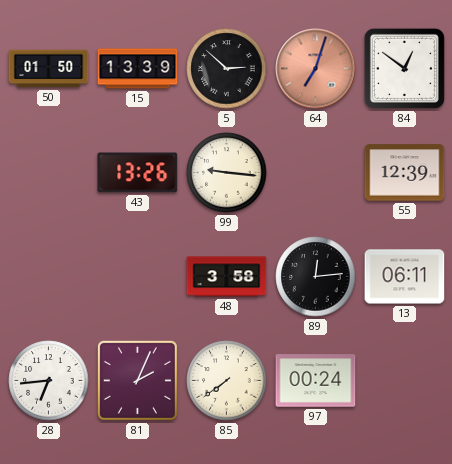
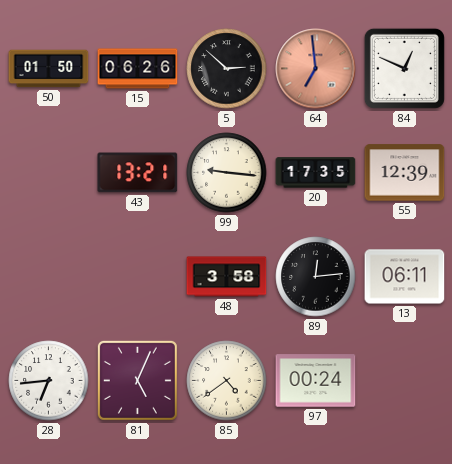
15: 13:39 -> 06:26 (138, 69)
64: 7:03 -> 6:59 (316, 69)
84: 12:51 -> 12:49 (404, 68)
43: 13:26 -> 13:21 (138, 173)
20: none -> 17:35 (316, 173)
81: 2:04 -> 5:04 (137, 380)
85: 7:39 -> 4:39 (227, 381)
